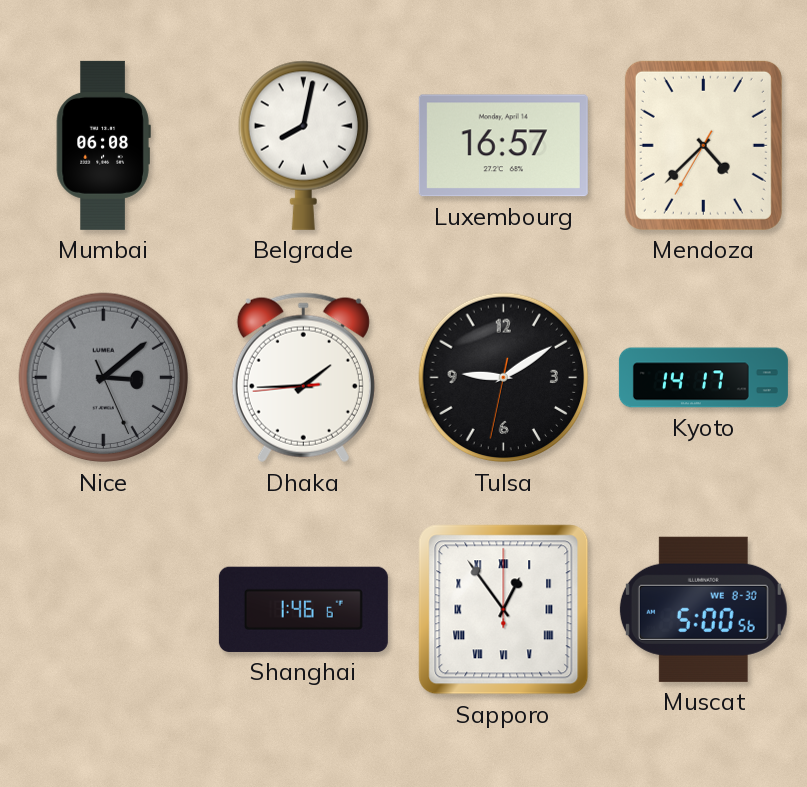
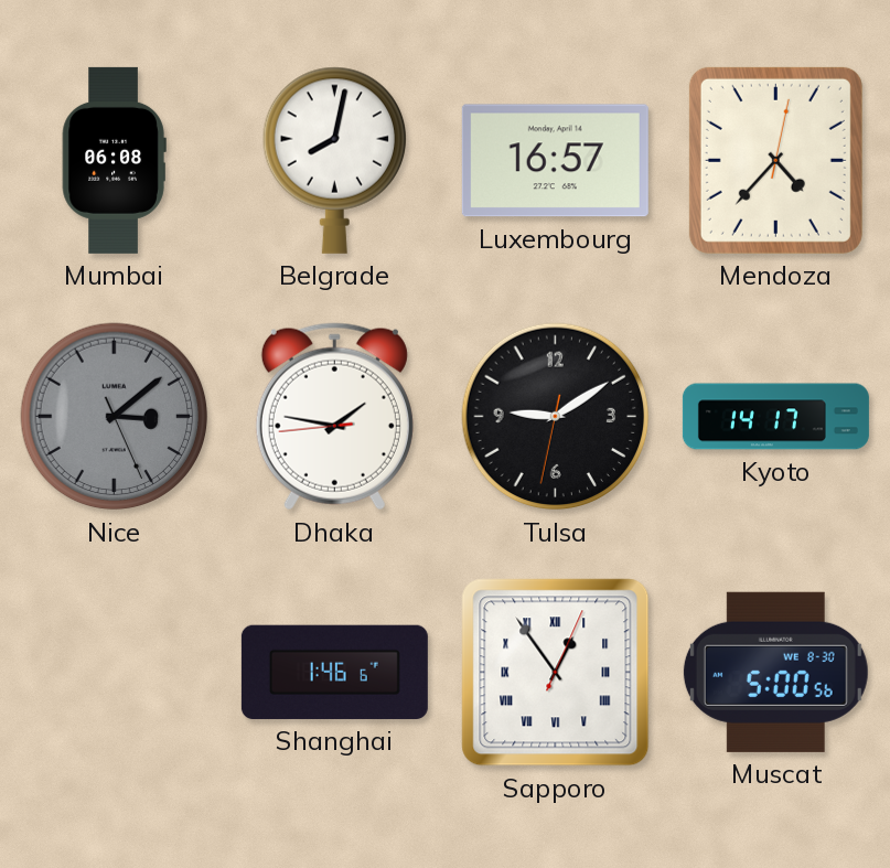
Mendoza: 4:37:35 -> 4:37:02 (775, 160)
Dhaka: 1:44 -> 1:46 (334, 417)
Sapporo: 12:54:00 -> 12:54:04 (556, 673)
